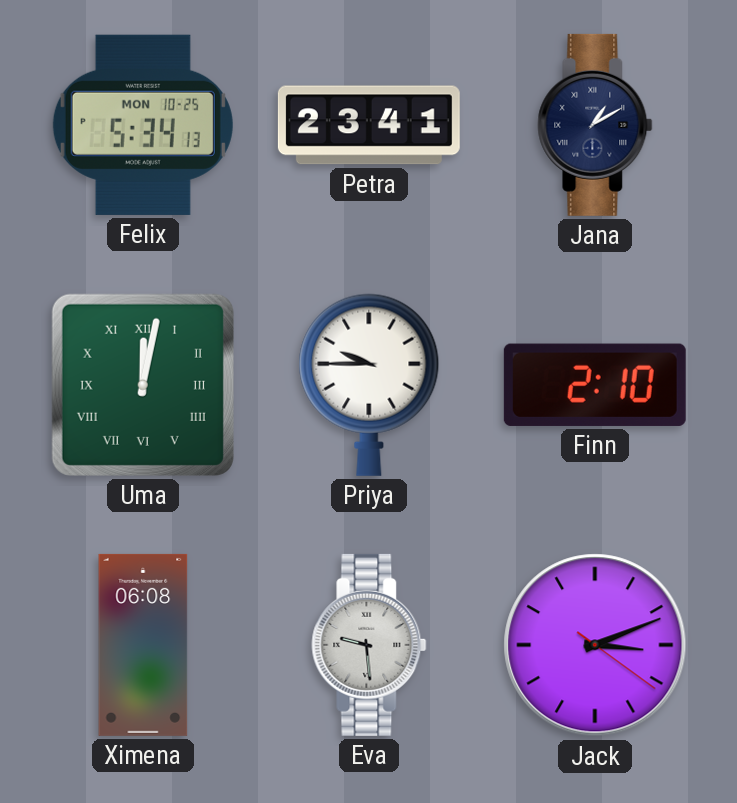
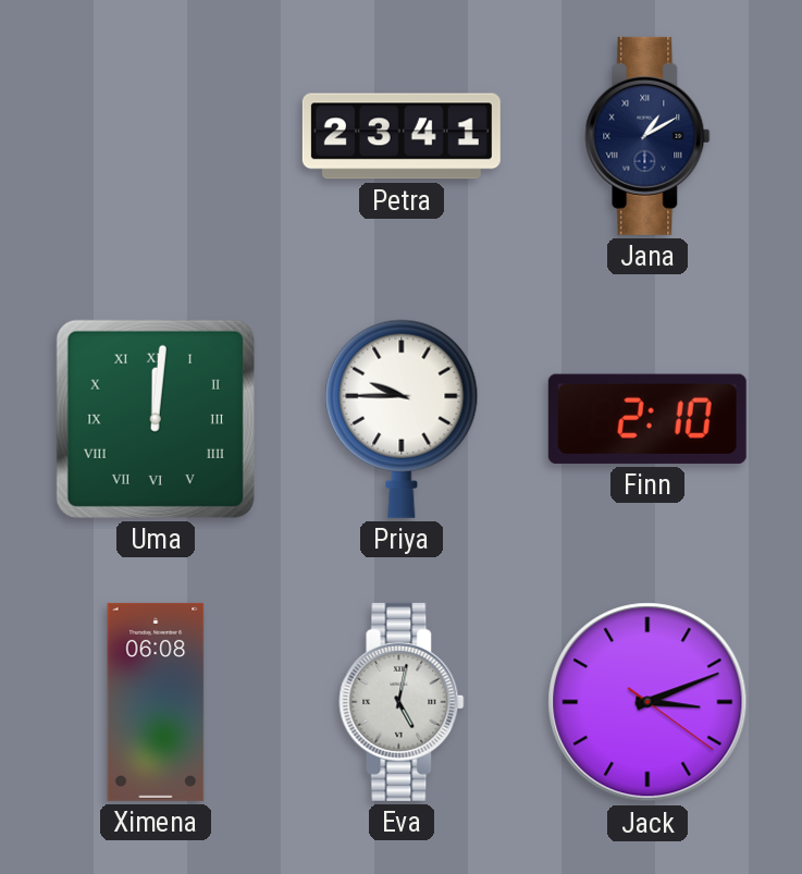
Felix: 5:34 -> none (143, 125)
Uma: 12:02 -> 12:01 (156, 419)
Eva: 9:29 -> 5:02 (402, 702)
